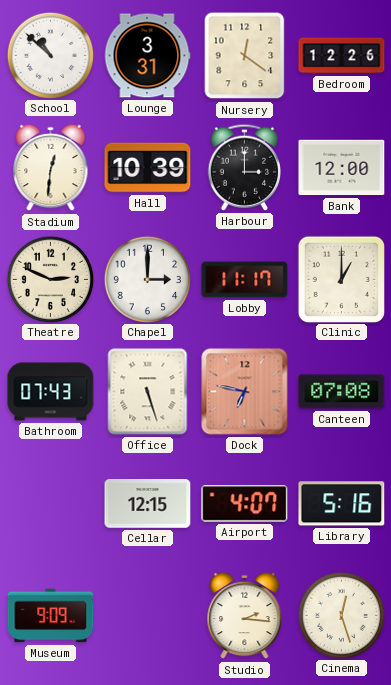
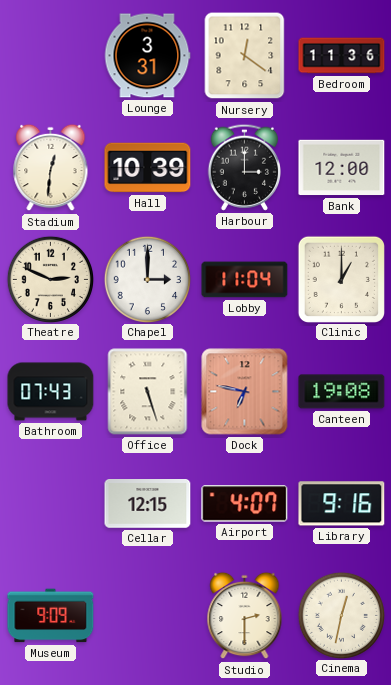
School: 10:52 -> none (50, 55)
Bedroom: 12:26 -> 11:36 (342, 56)
Lobby: 11:17 -> 11:04 (245, 280)
Canteen: 07:08 -> 19:08 (342, 392)
Library: 5:16 -> 9:16 (342, 504)
Studio: 2:16 -> 2:30 (245, 616)
Cinema: 12:27 -> 12:32 (341, 615)
